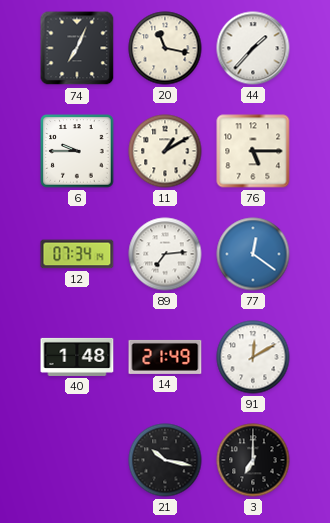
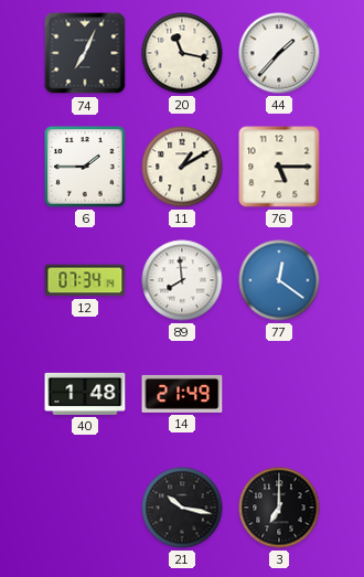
6: 9:45 -> 1:45 (85, 167)
89: 7:14 -> 7:59 (182, 280)
91: 12:10 -> none (253, 357)
